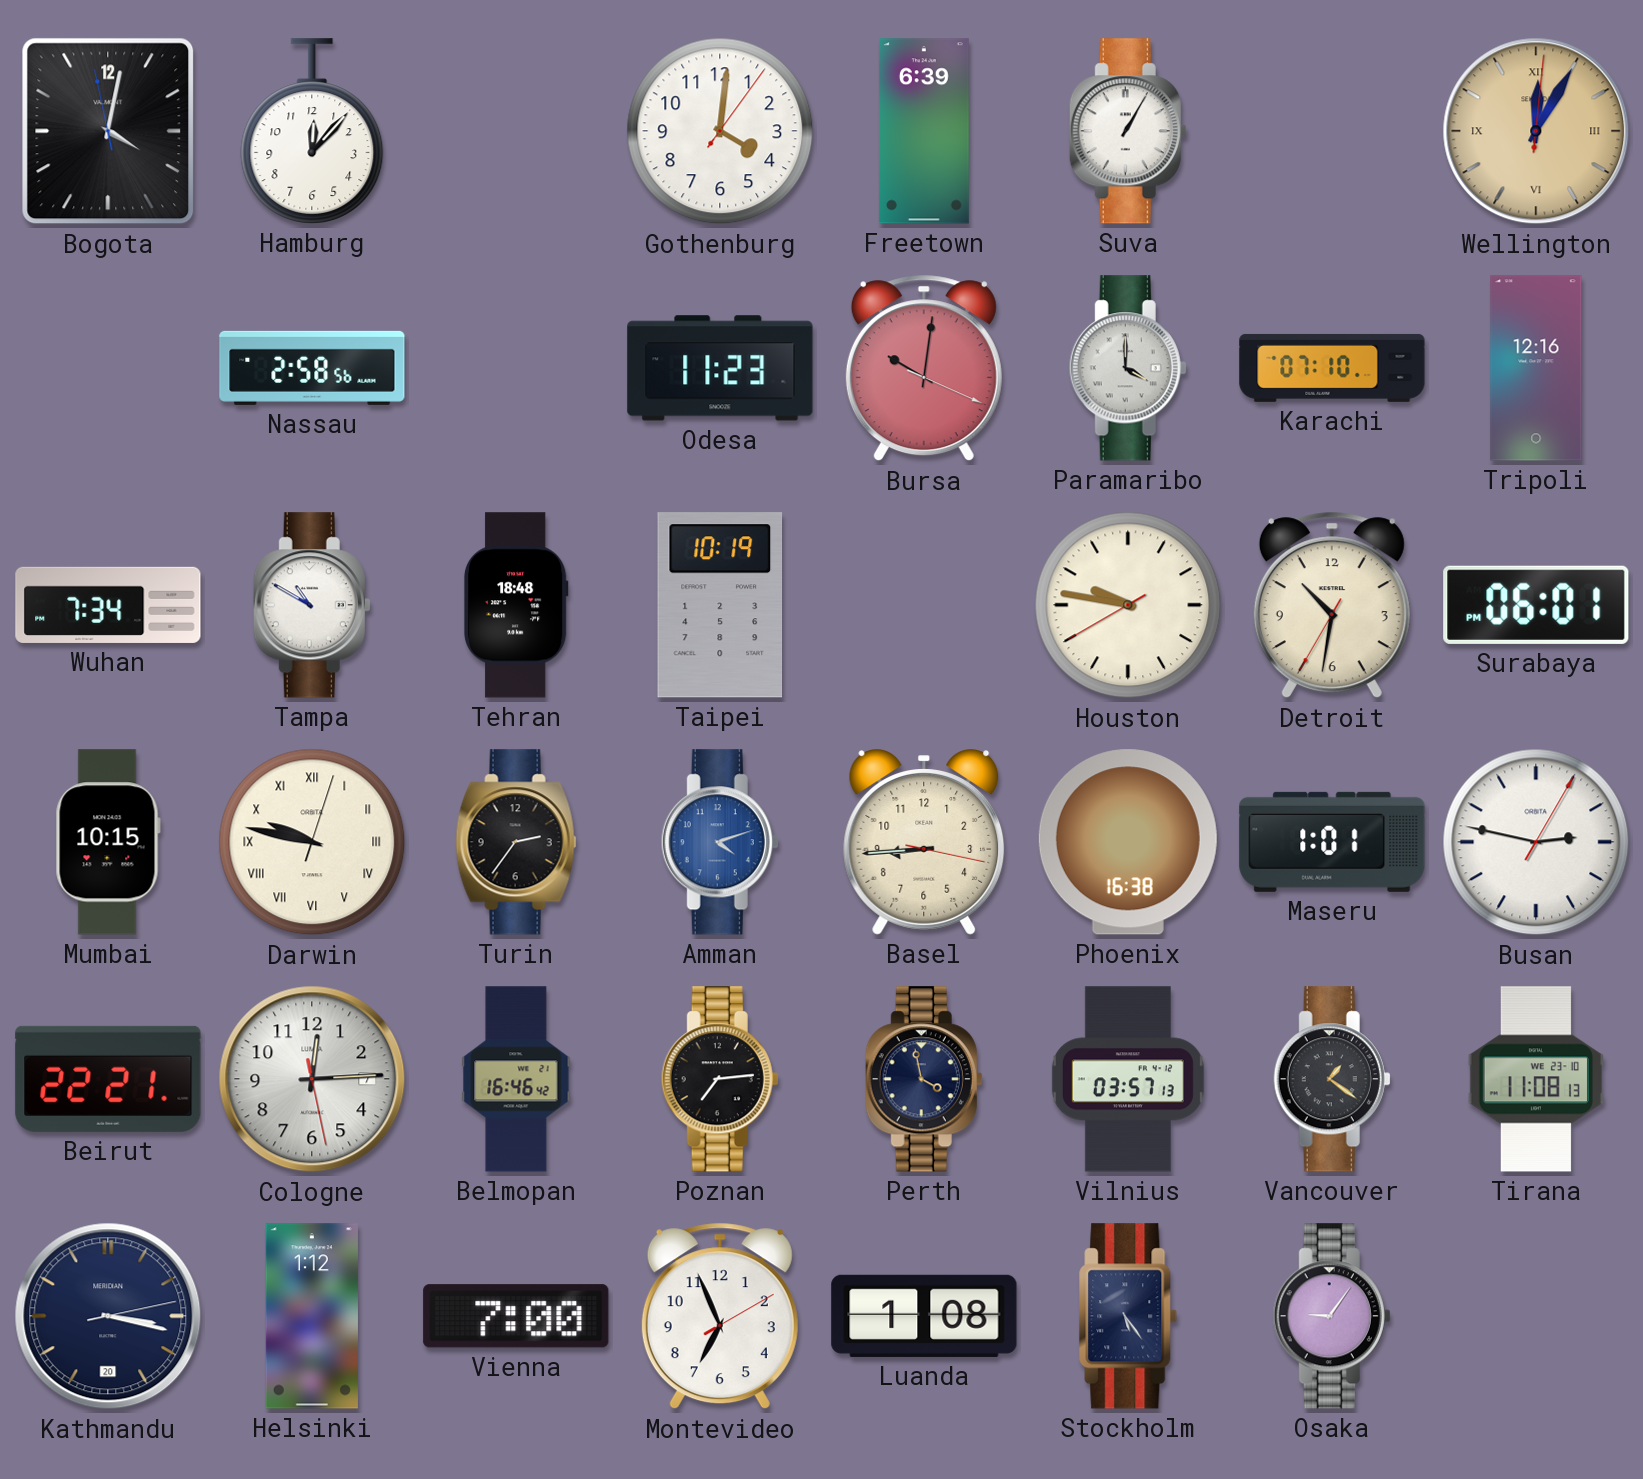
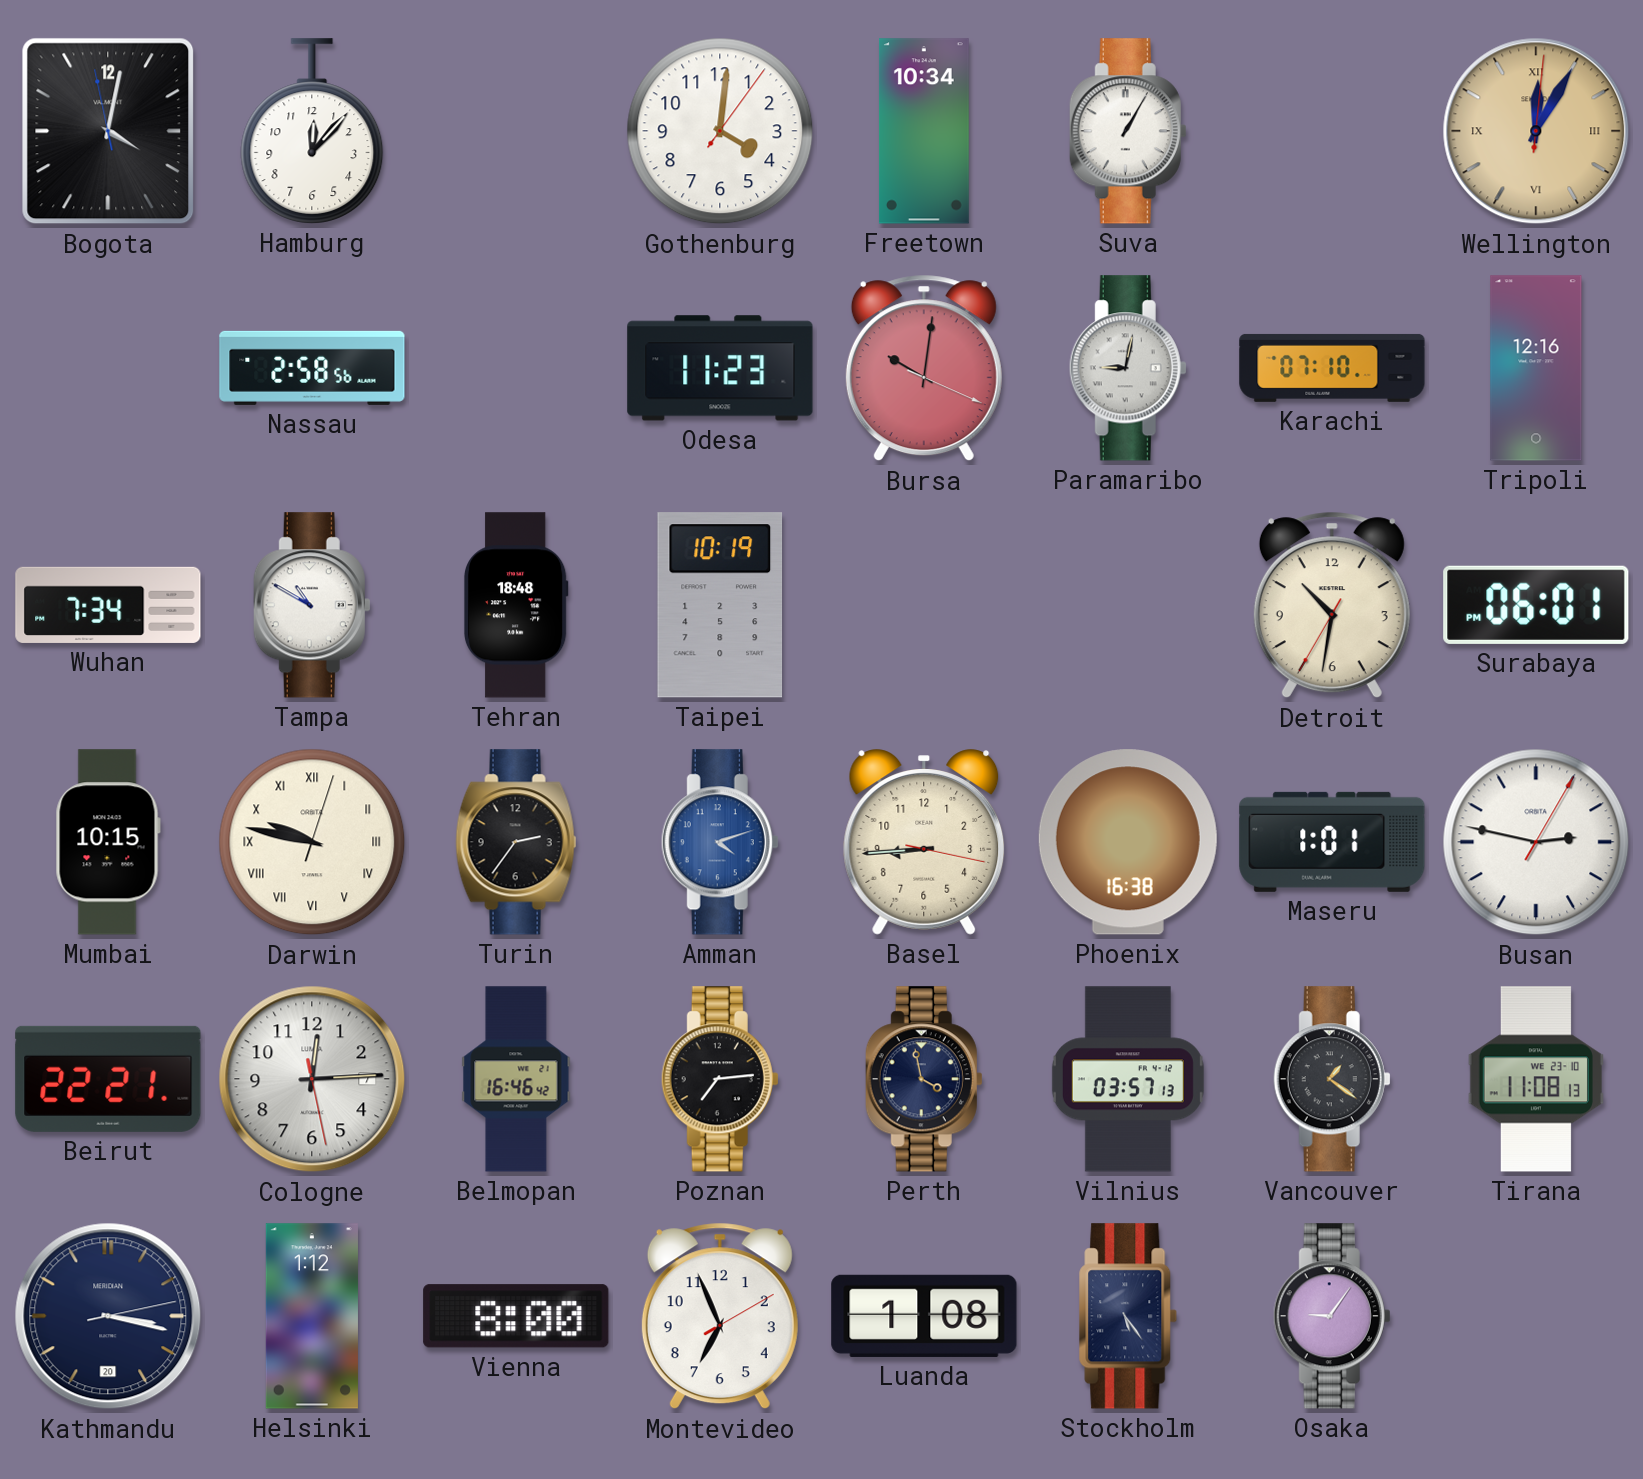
Freetown: 6:39 -> 10:34 (924, 131)
Paramaribo: 4:00 -> 9:02 (1128, 368)
Houston: 9:46 -> none (1128, 605)
Vienna: 7:00 -> 8:00 (516, 1316)
